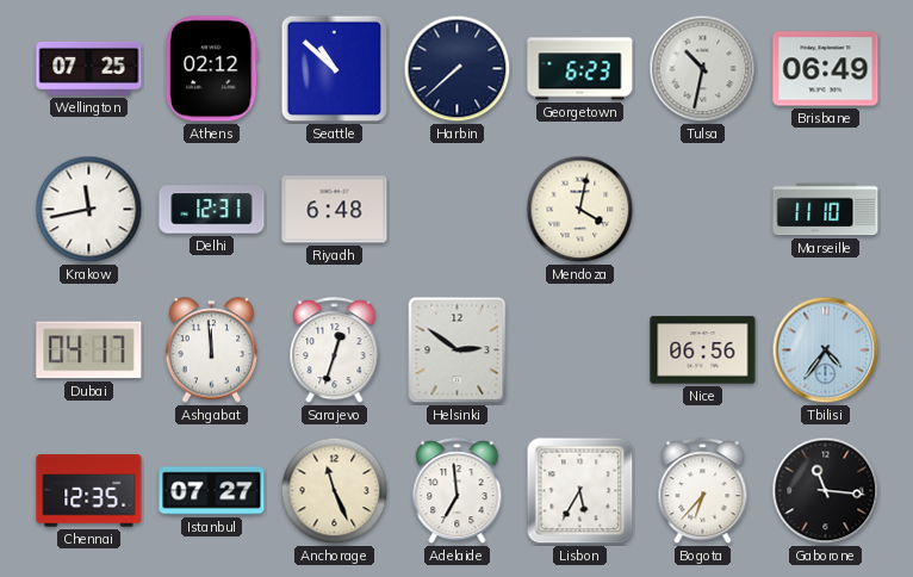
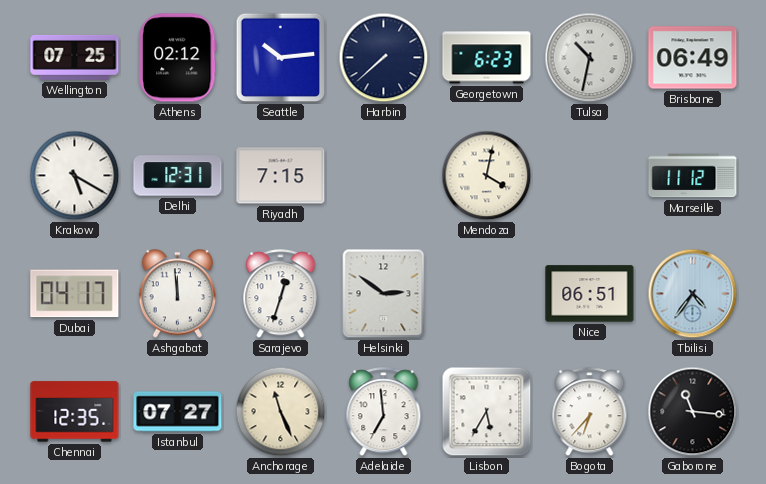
Seattle: 10:52 -> 10:14 (281, 58)
Krakow: 11:43 -> 5:20 (75, 176)
Riyadh: 6:48 -> 7:15 (281, 176)
Marseille: 11:10 -> 11:12 (693, 176)
Nice: 06:56 -> 06:51 (590, 294)
